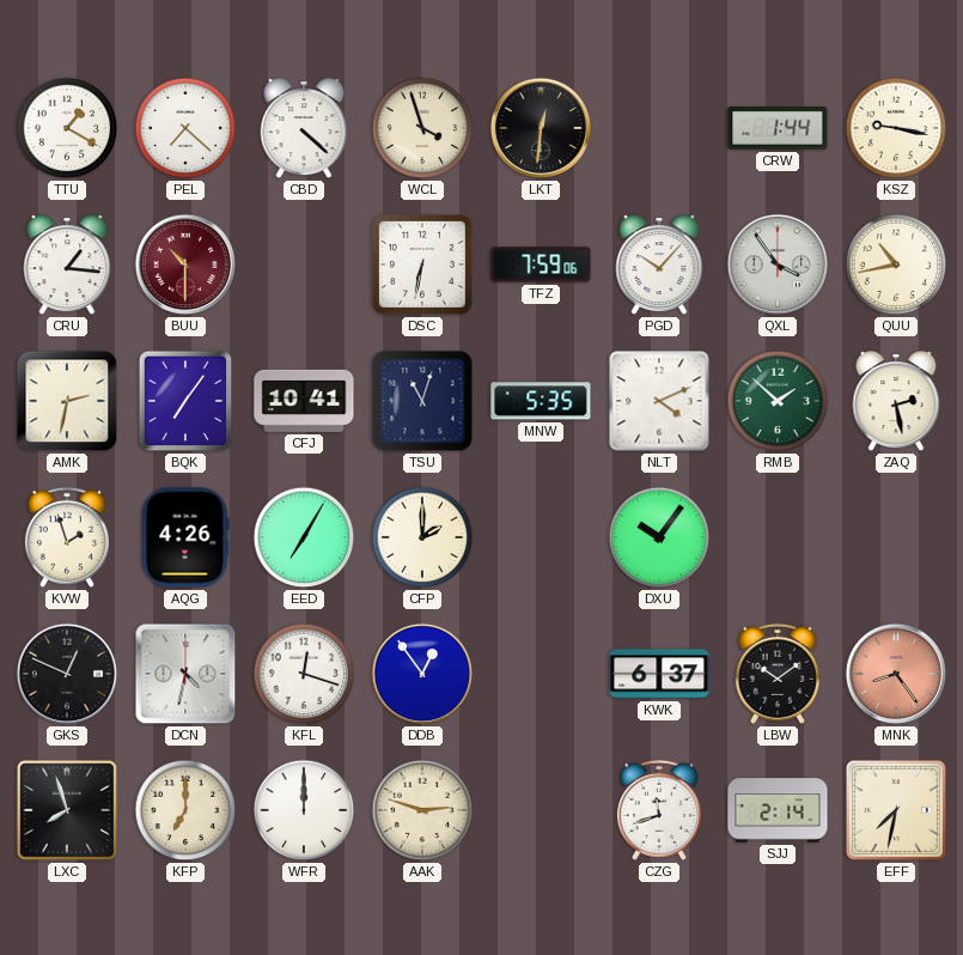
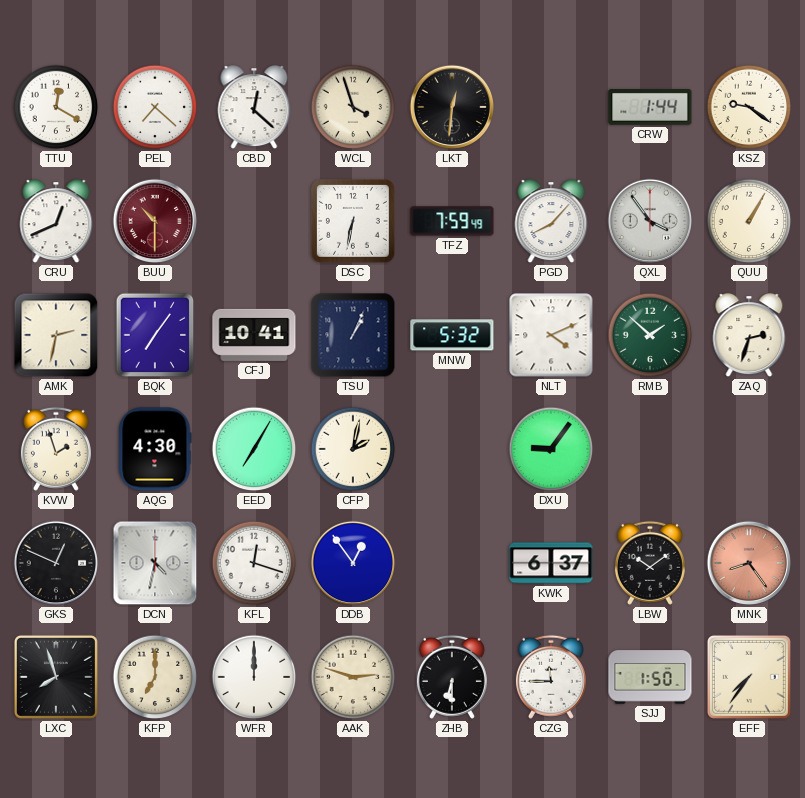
TTU: 1:20 -> 12:20 (56, 107)
CBD: 4:22 -> 12:22 (254, 108)
KSZ: 9:17 -> 9:21 (749, 107)
CRU: 1:16 -> 12:41 (56, 222)
TFZ: 7:59:06 -> 7:59:49 (452, 221)
PGD: 10:07 -> 8:07 (551, 222)
QUU: 10:43 -> 1:05 (749, 221)
TSU: 11:03 -> 1:04 (353, 335)
MNW: 5:35 -> 5:32 (452, 335)
ZAQ: 2:28 -> 2:33 (749, 336)
AQG: 4:26 -> 4:30 (155, 449)
CFP: 2:00 -> 2:02 (353, 449)
DXU: 10:06 -> 9:06 (551, 449)
ZHB: none -> 6:30 (452, 677)
CZG: 11:42 -> 11:45 (551, 677)
SJJ: 2:14 -> 1:50 (650, 677)
EFF: 7:32 -> 7:36 (749, 677)
